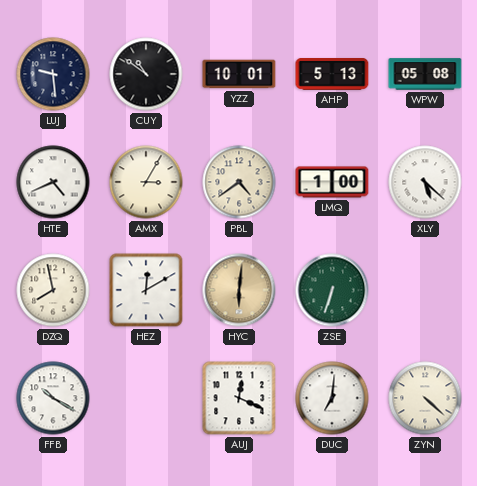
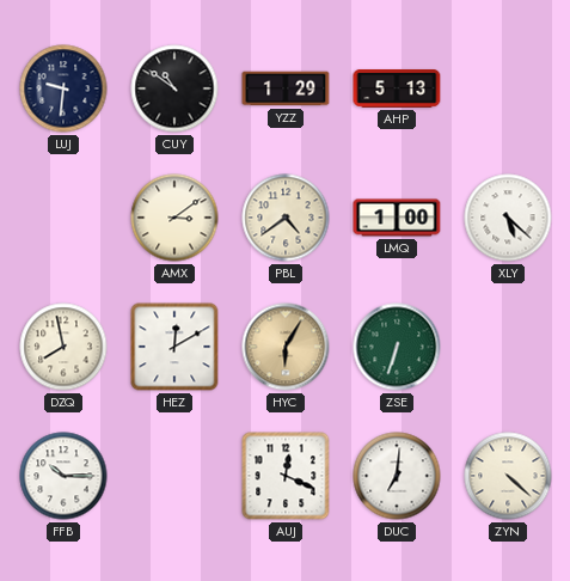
LUJ: 9:29 -> 9:31 (63, 88)
YZZ: 10:01 -> 1:29 (286, 88)
WPW: 05:08 -> none (425, 74)
HTE: 4:41 -> none (53, 182)
AMX: 3:05 -> 3:09 (174, 218)
HYC: 6:01 -> 6:05 (286, 347)
FFB: 10:20 -> 10:15 (63, 476)
